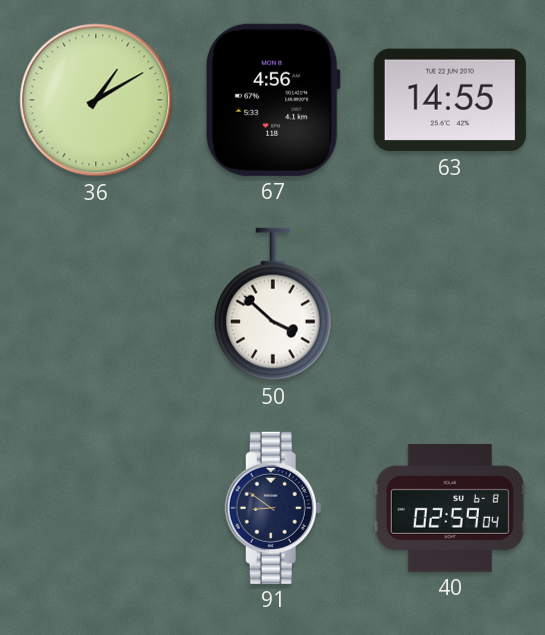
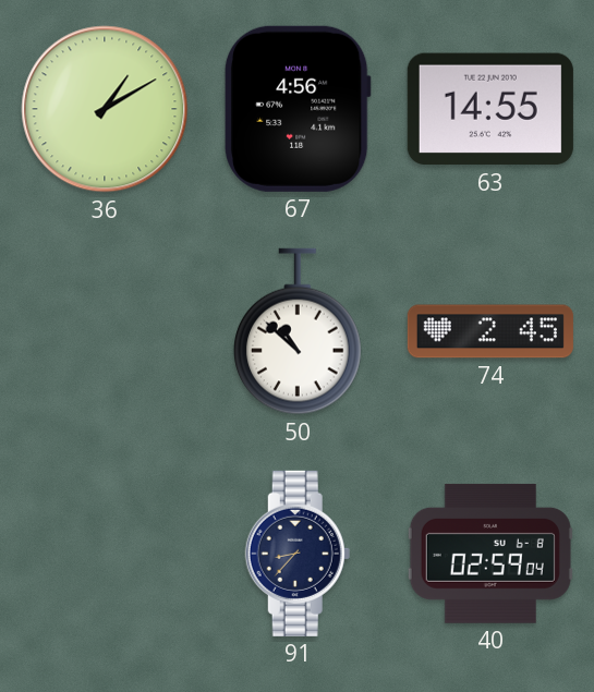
50: 3:52 -> 10:52 (299, 331)
74: none -> 2:45 (490, 331)
91: 8:51 -> 8:37 (298, 554)
